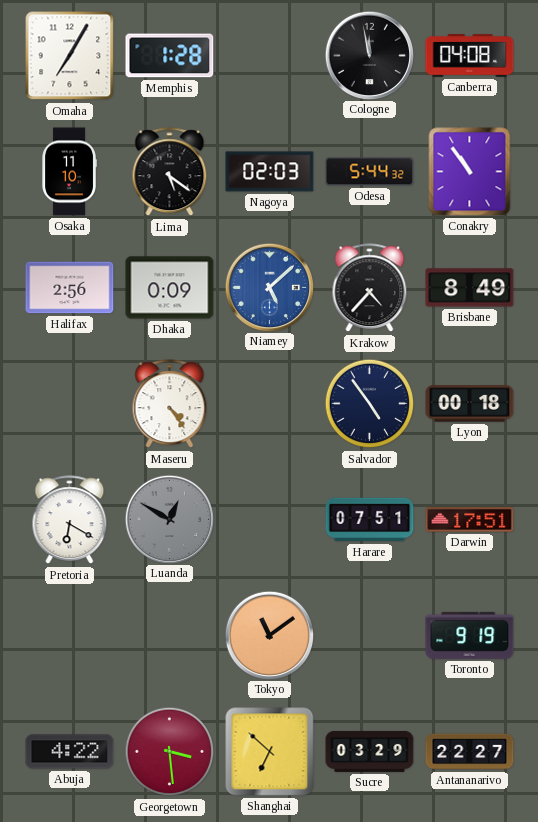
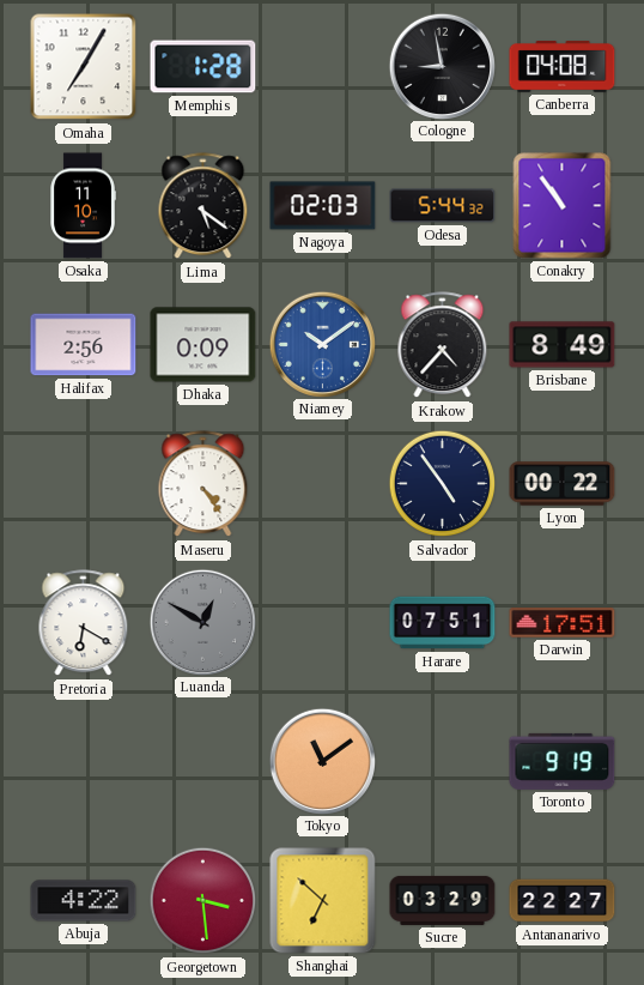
Cologne: 11:58 -> 8:58 (442, 66)
Niamey: 5:08 -> 10:09 (322, 344)
Lyon: 00:18 -> 00:22 (563, 484)
